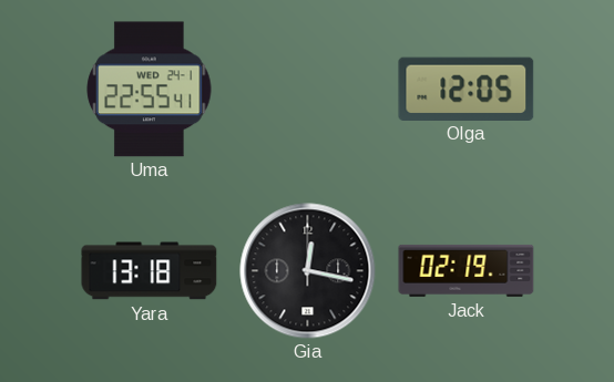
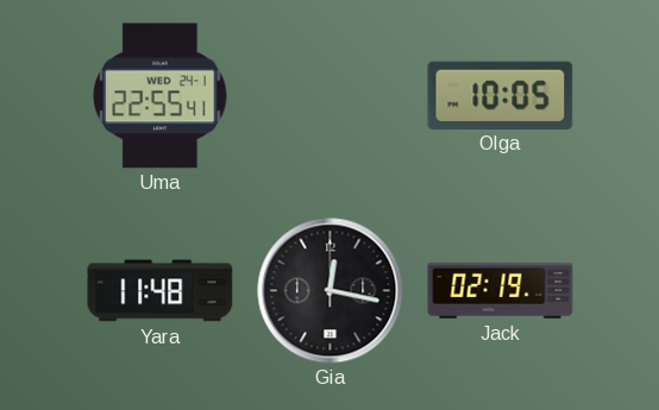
Olga: 12:05 -> 10:05 (501, 95)
Yara: 13:18 -> 11:48 (161, 291)
